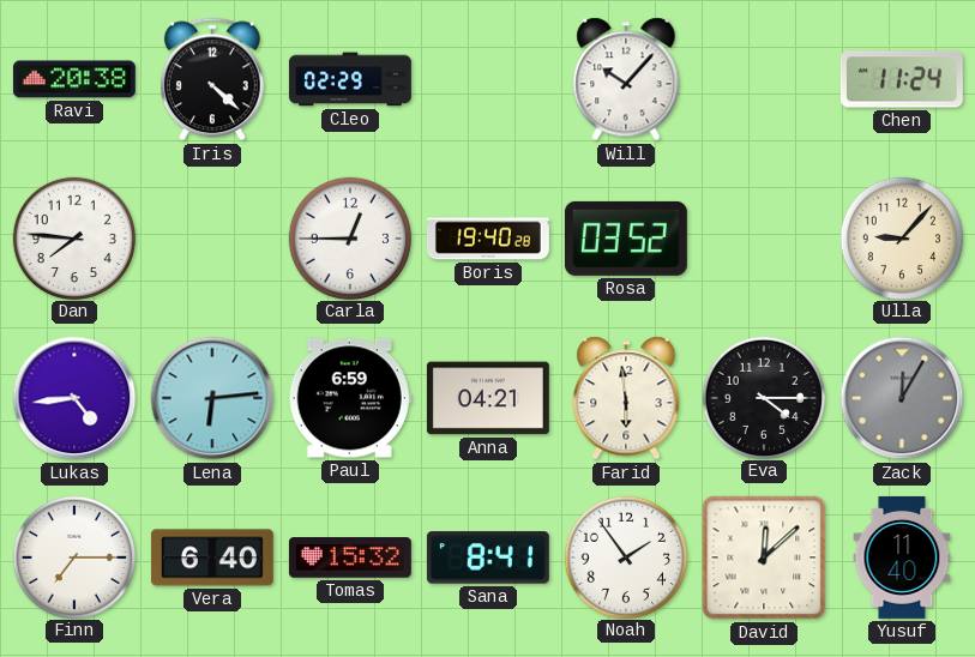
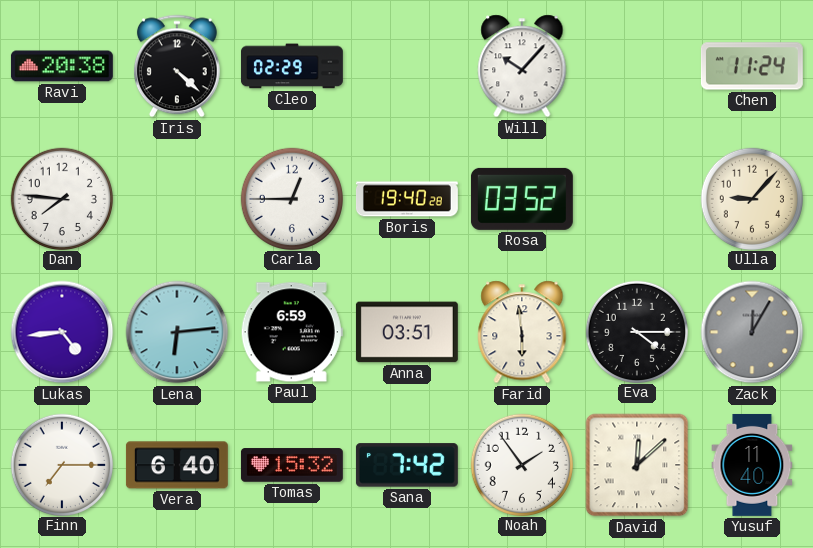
Anna: 04:21 -> 03:51 (407, 332)
Sana: 8:41 -> 7:42 (407, 465)
